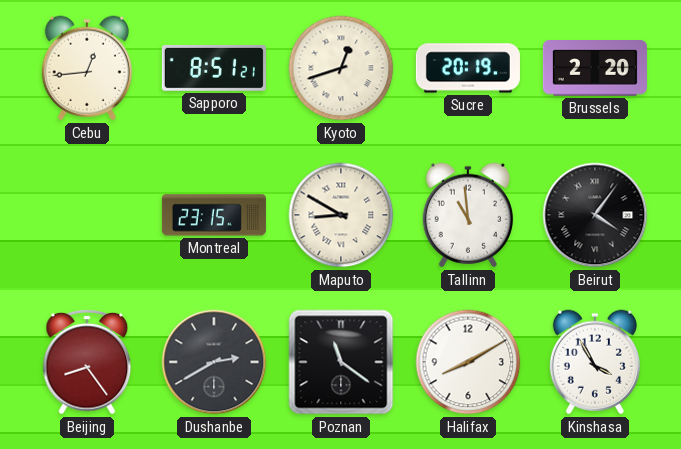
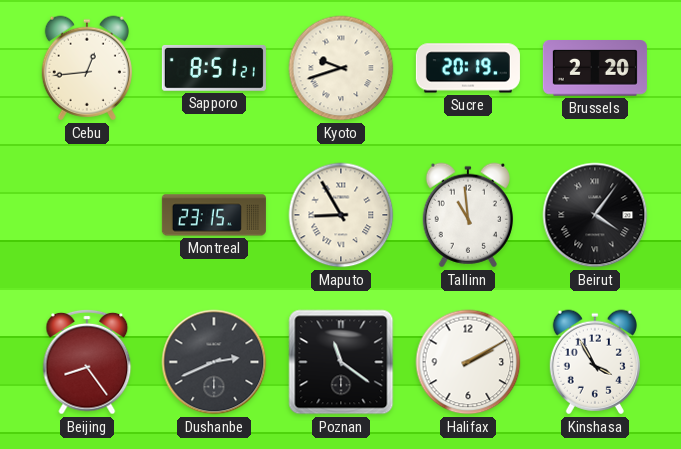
Kyoto: 12:42 -> 9:42 (341, 68)
Maputo: 8:50 -> 8:55 (341, 215)
Dushanbe: 2:40 -> 2:41 (214, 362)
Halifax: 8:10 -> 2:10 (468, 362)
